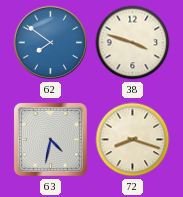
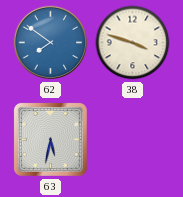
63: 4:32 -> 5:32 (50, 139)
72: 8:18 -> none (133, 140)
